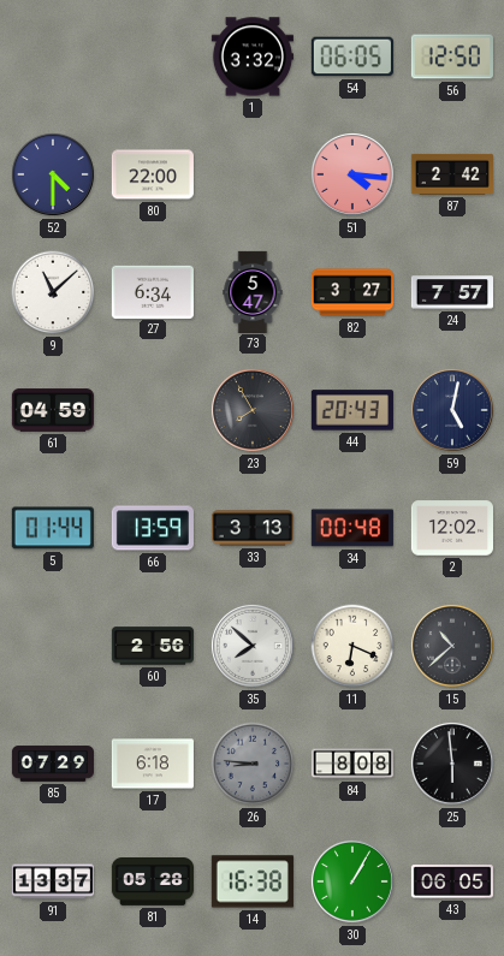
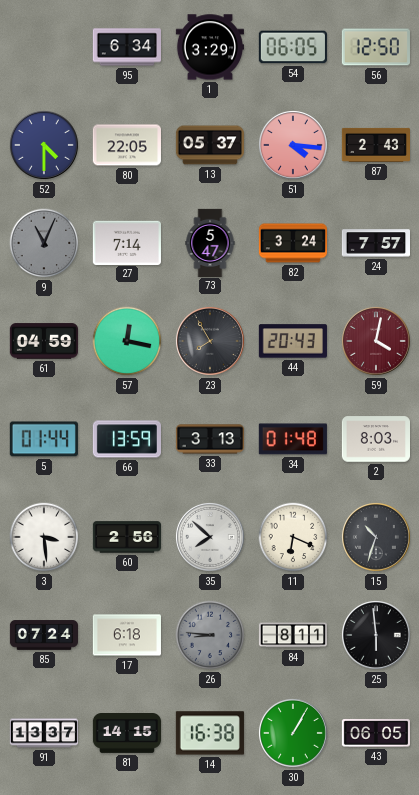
95: none -> 6:34 (127, 47)
1: 3:32 -> 3:29 (210, 47)
80: 22:00 -> 22:05 (127, 145)
13: none -> 05:37 (209, 145)
87: 2:42 -> 2:43 (375, 145)
9: 11:08 -> 11:04 (44, 243)
9 dial: white -> grey (44, 243)
27: 6:34 -> 7:14 (127, 242)
82: 3:27 -> 3:24 (292, 243)
57: none -> 12:17 (127, 341)
59: 5:02 -> 4:02 (376, 341)
59 dial: navy -> burgundy (376, 341)
34: 00:48 -> 01:48 (293, 439)
2: 12:02 -> 8:03 (375, 439)
3: none -> 3:29 (44, 537)
15: 10:38 -> 10:33 (376, 537)
85: 07:29 -> 07:24 (43, 635)
84: 8:08 -> 8:11 (292, 635)
81: 05:28 -> 14:15 (126, 734)
